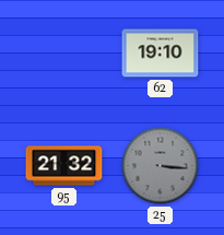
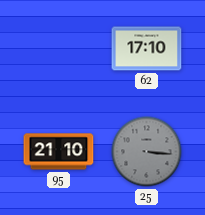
62: 19:10 -> 17:10 (147, 49)
95: 21:32 -> 21:10 (59, 152)
